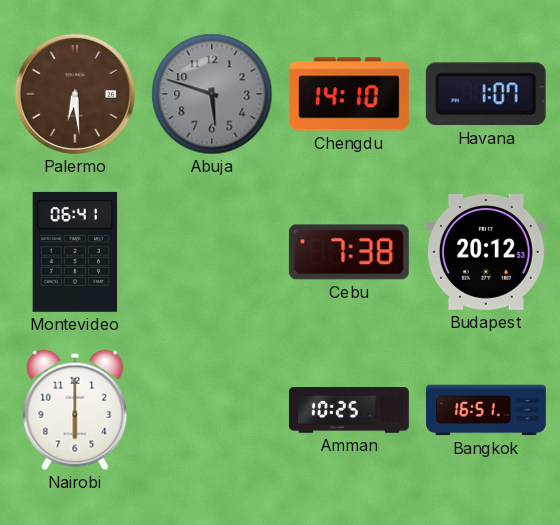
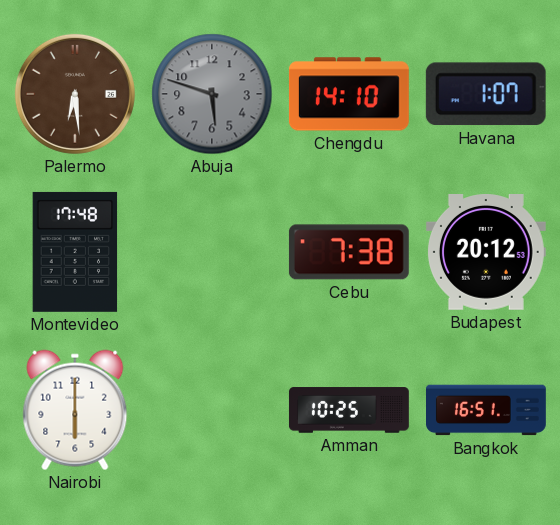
Montevideo: 06:41 -> 17:48 (75, 252)
